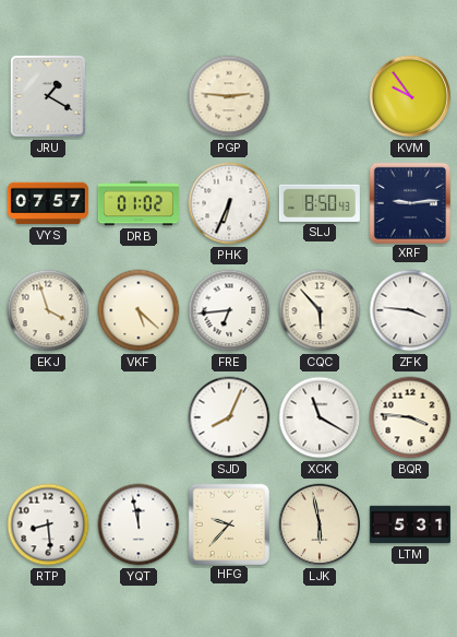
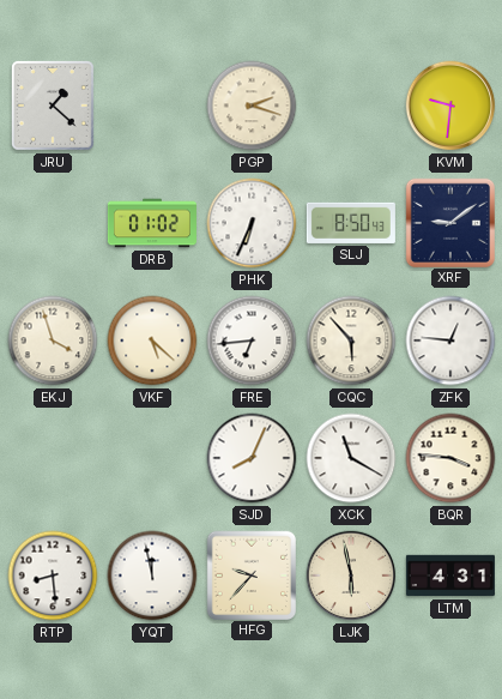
JRU: 1:20 -> 1:22 (53, 106)
PGP: 2:46 -> 2:18 (252, 106)
KVM: 9:54 -> 9:31 (450, 106)
VYS: 07:57 -> none (48, 203)
XRF: 9:14 -> 9:09 (449, 222)
ZFK: 3:46 -> 12:46 (450, 341)
LTM: 5:31 -> 4:31 (450, 576)
